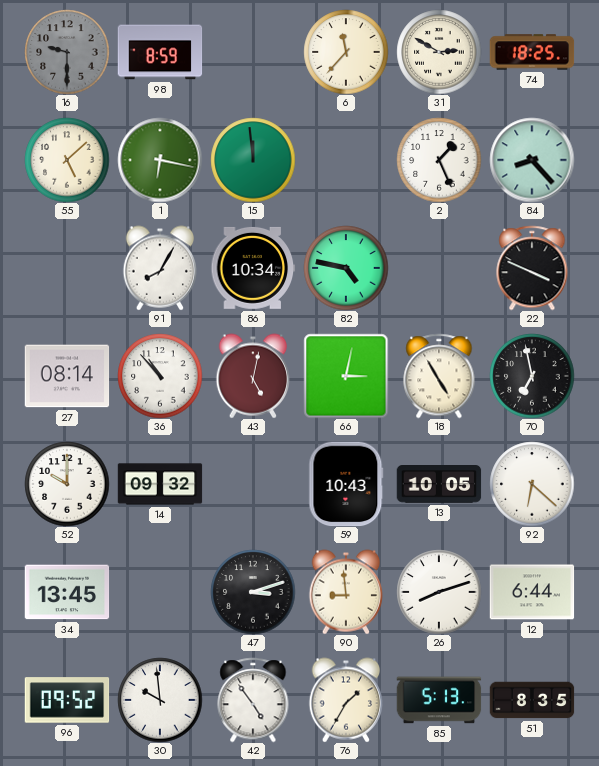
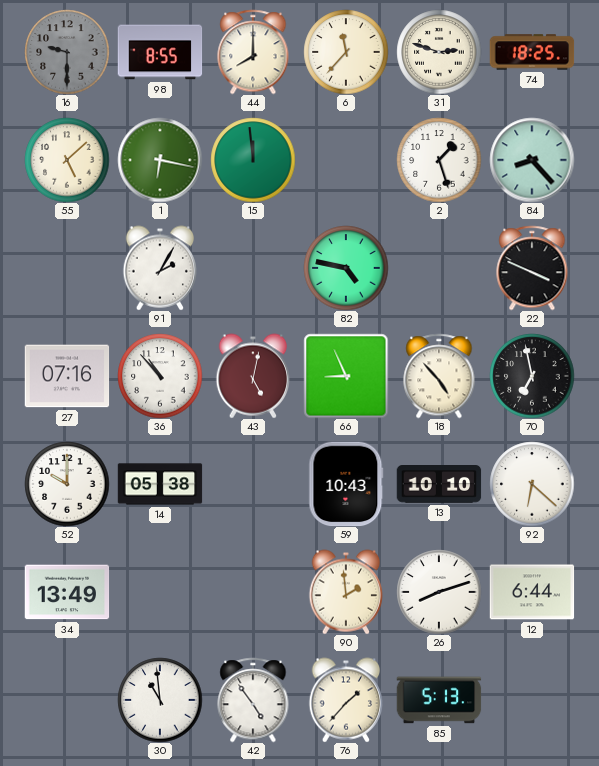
98: 8:59 -> 8:55 (160, 52)
44: none -> 8:00 (253, 52)
31: 2:50 -> 2:48 (439, 52)
2: 1:26 -> 1:27 (439, 160)
91: 8:05 -> 2:05 (160, 268)
86: 10:34 -> none (253, 268)
27: 08:14 -> 07:16 (67, 376)
66: 3:02 -> 8:56 (346, 376)
18: 4:55 -> 4:53 (439, 376)
14: 09:32 -> 05:38 (160, 484)
13: 10:05 -> 10:10 (439, 484)
34: 13:45 -> 13:49 (67, 592)
47: 3:12 -> none (253, 592)
90: 8:59 -> 1:59 (346, 592)
96: 09:52 -> none (67, 700)
30: 9:59 -> 10:59 (160, 700)
76: 1:35 -> 1:37 (346, 700)
51: 8:35 -> none (532, 700)
